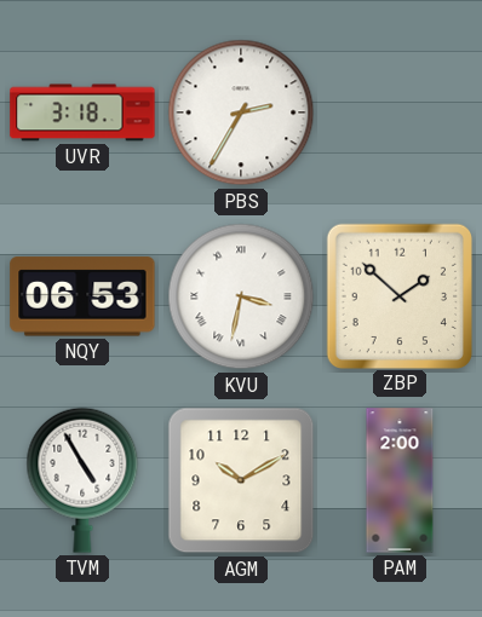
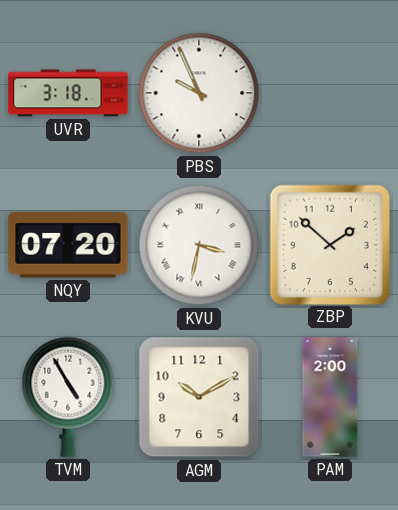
PBS: 2:35 -> 9:56 (199, 93)
NQY: 06:53 -> 07:20 (68, 245)
